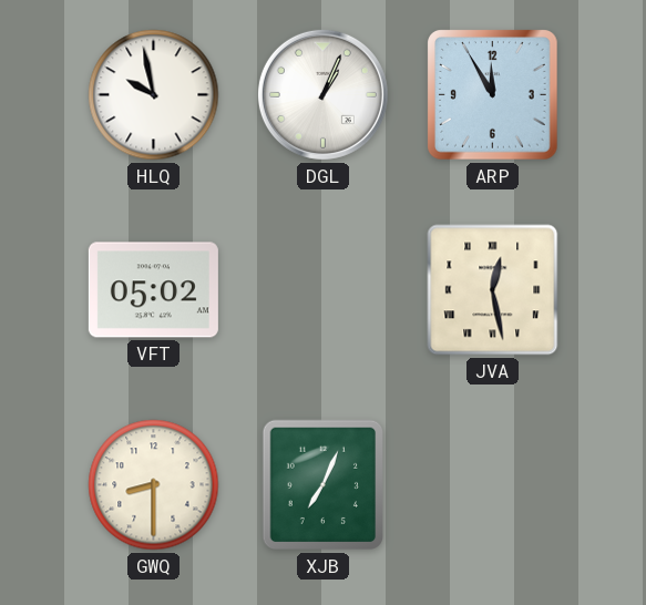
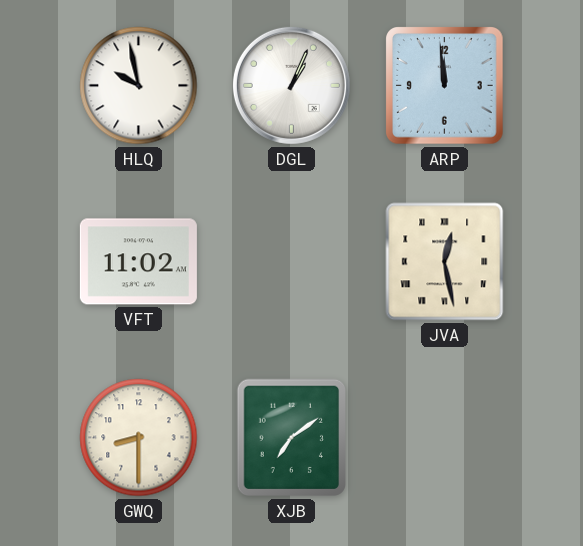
ARP: 11:55 -> 11:59 (445, 86)
VFT: 05:02 -> 11:02 (138, 262)
XJB: 7:04 -> 7:09 (291, 438)
